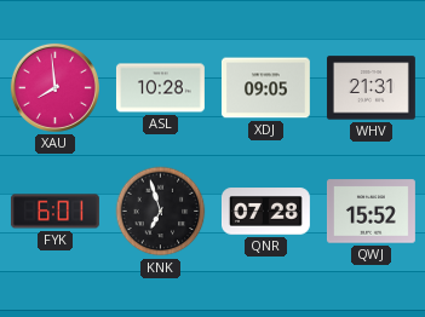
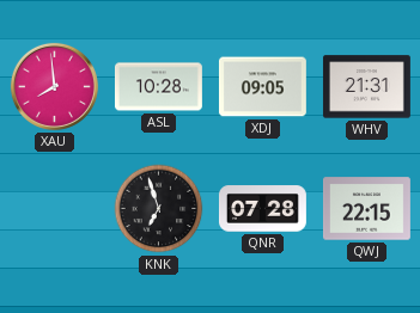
FYK: 6:01 -> none (54, 212)
QWJ: 15:52 -> 22:15 (366, 209)
